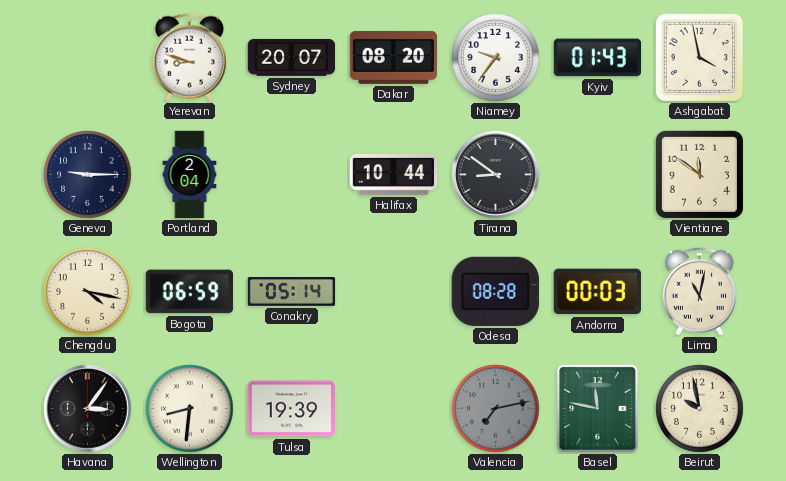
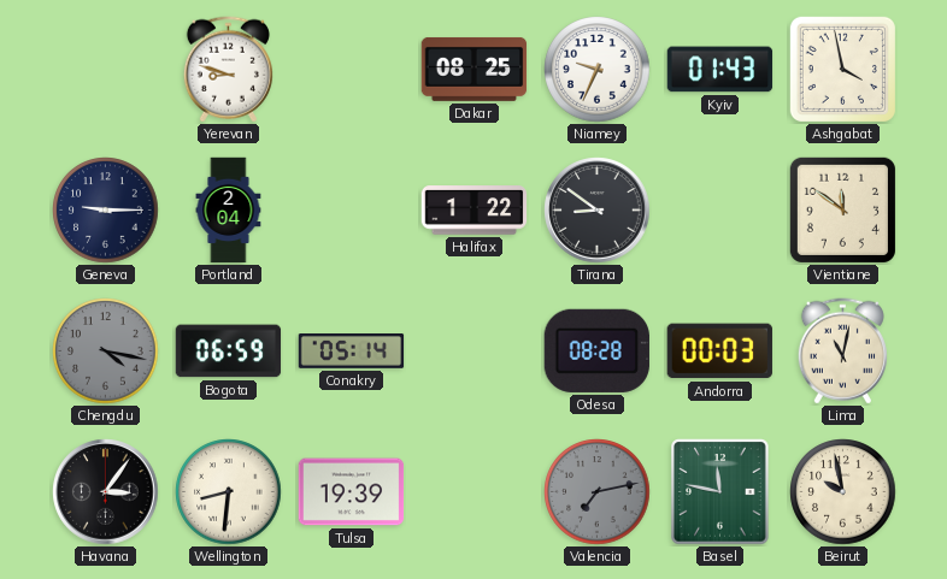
Sydney: 20:07 -> none (292, 57)
Dakar: 08:20 -> 08:25 (475, 69)
Niamey: 9:36 -> 9:34 (598, 70)
Halifax: 10:44 -> 1:22 (475, 211)
Chengdu dial: cream -> grey (106, 351)
